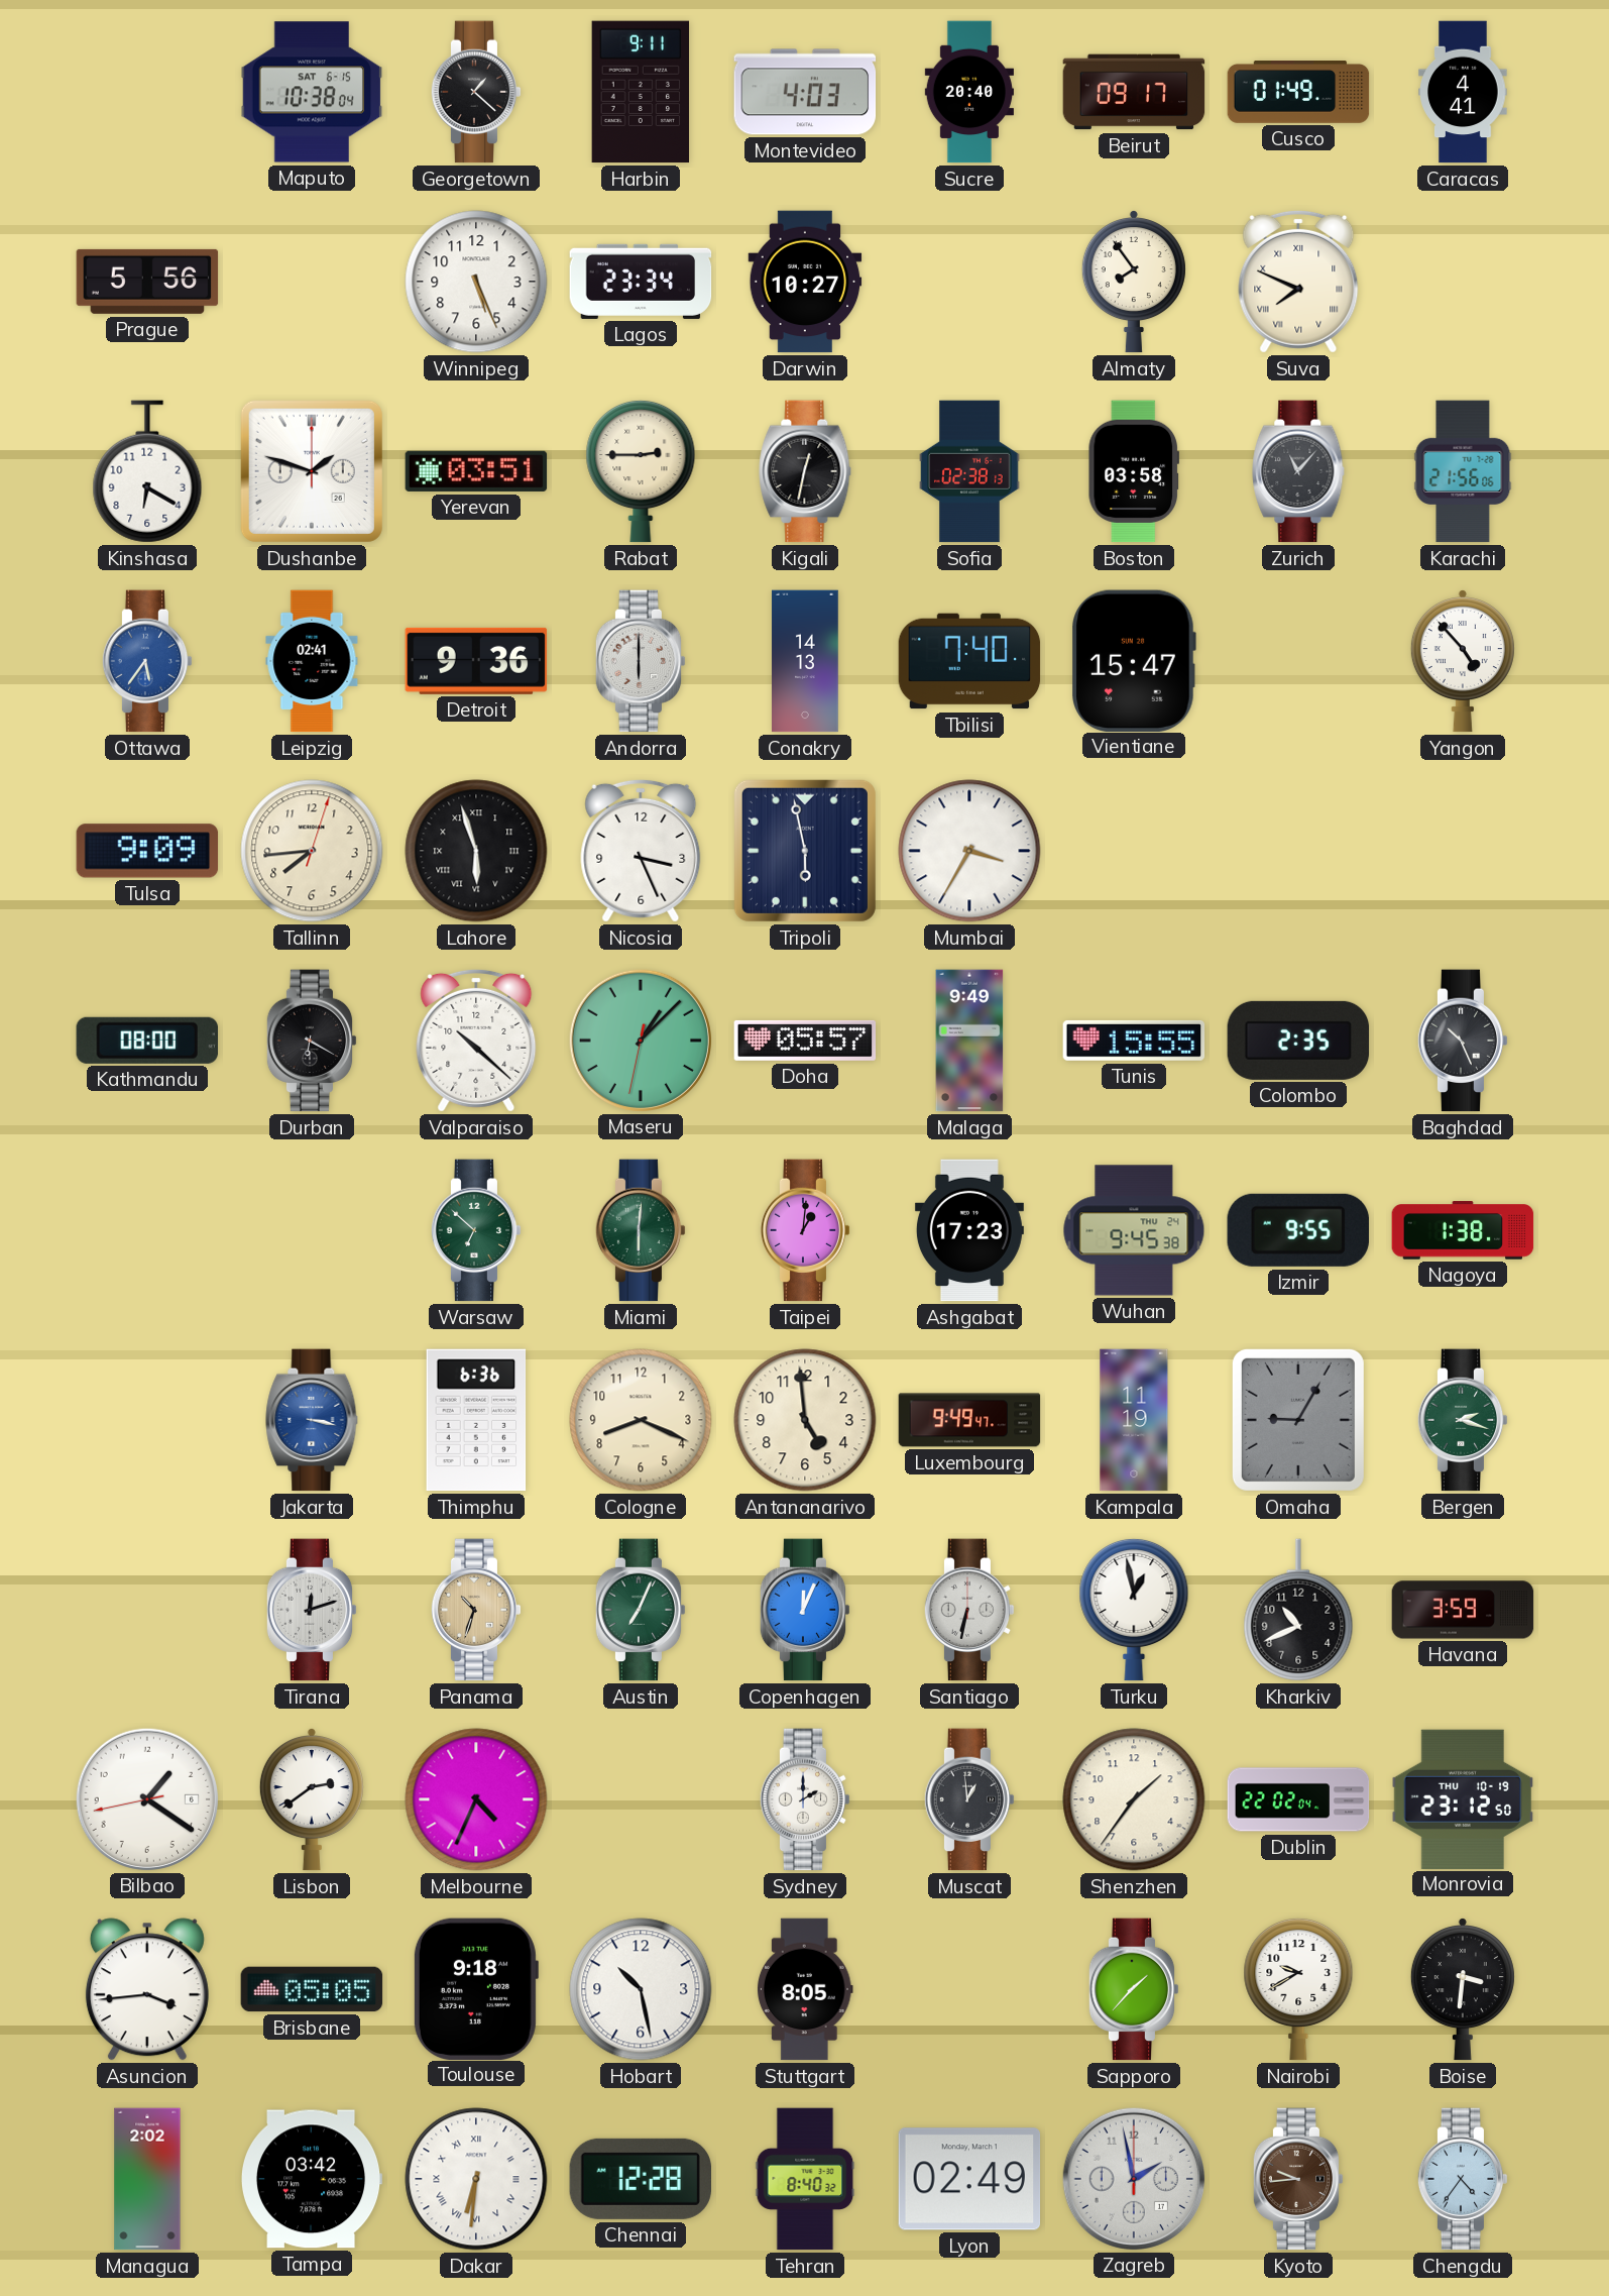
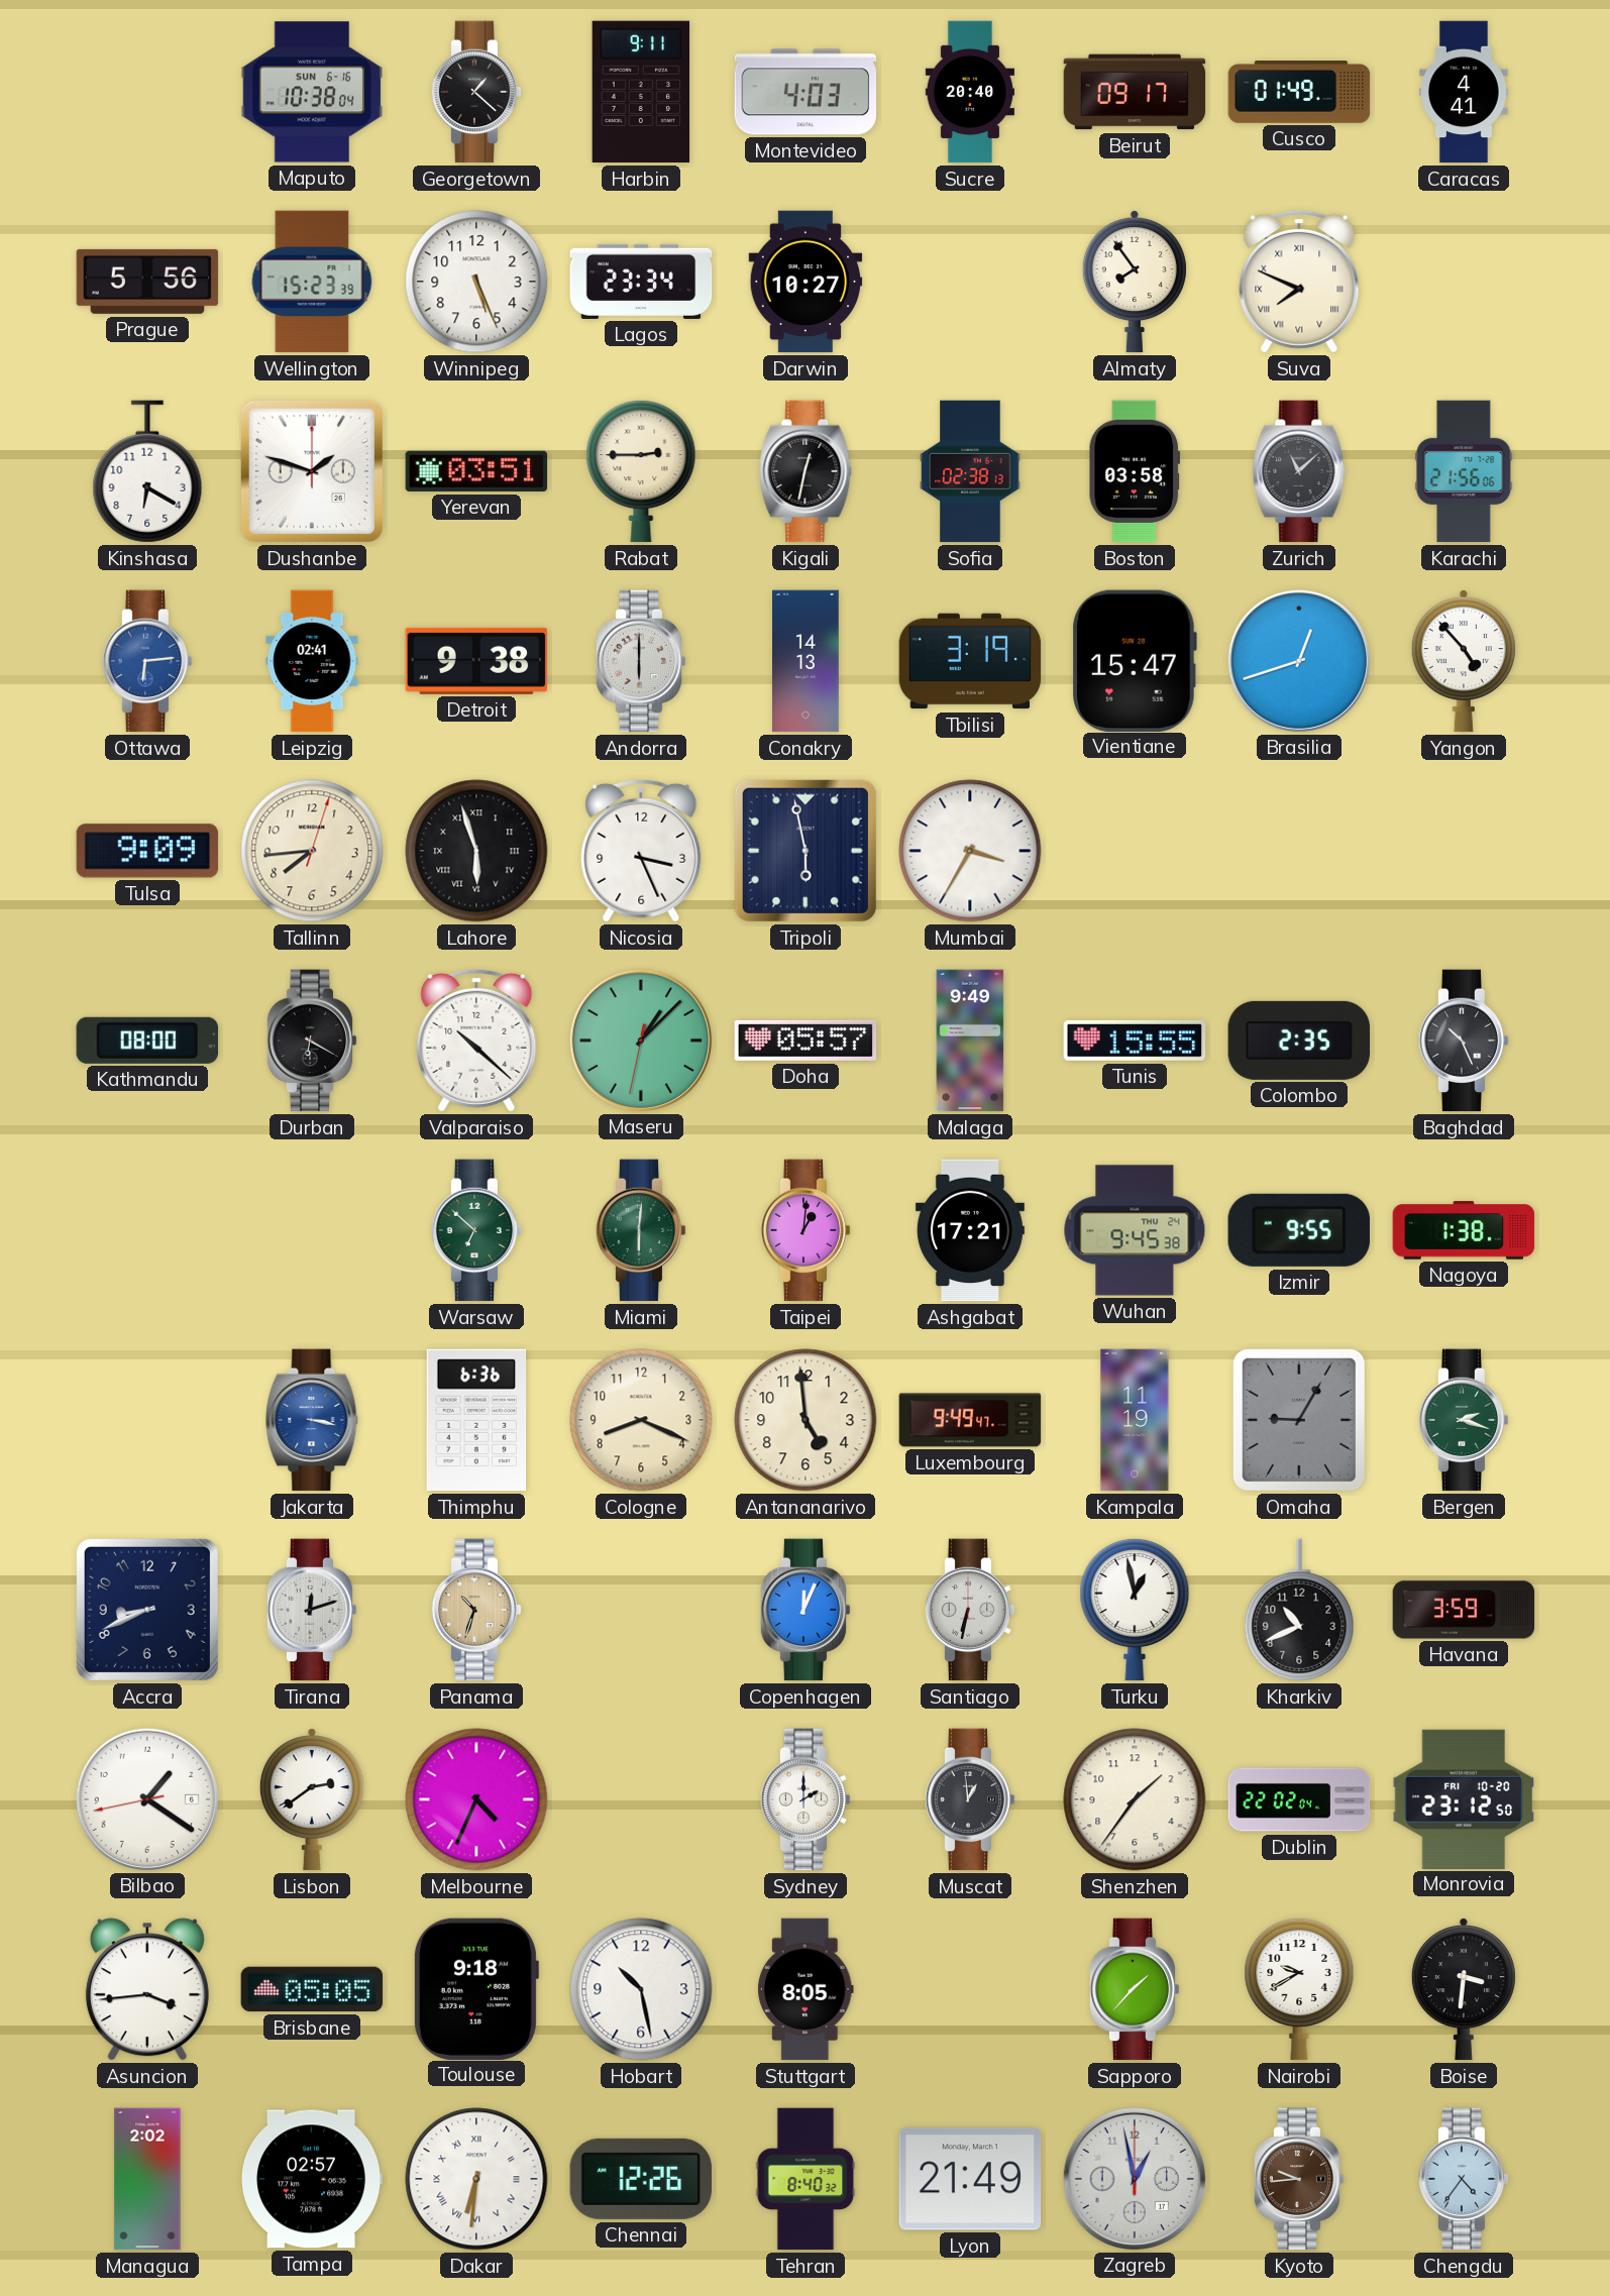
Maputo date: SAT 6-15 -> SUN 6-16 (312, 92)
Wellington: none -> 15:23 (312, 282)
Zurich: 11:07 -> 11:08 (1299, 471)
Ottawa: 5:36 -> 6:14 (147, 661)
Detroit: 9:36 -> 9:38 (476, 661)
Tbilisi: 7:40 -> 3:19 (970, 661)
Brasilia: none -> 12:42 (1298, 660)
Ashgabat: 17:23 -> 17:21 (970, 1230)
Accra: none -> 8:41 (147, 1610)
Austin: 7:04 -> none (641, 1610)
Monrovia date: THU 10-19 -> FRI 10-20 (1464, 1798)
Tampa: 03:42 -> 02:57 (312, 2179)
Chennai: 12:28 -> 12:26 (640, 2179)
Lyon: 02:49 -> 21:49 (970, 2179)
Zagreb: 1:58 -> 12:58 (1134, 2178)
